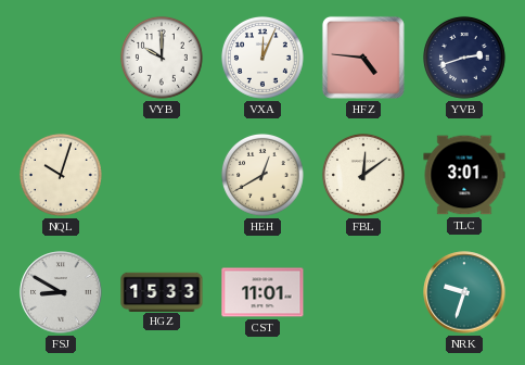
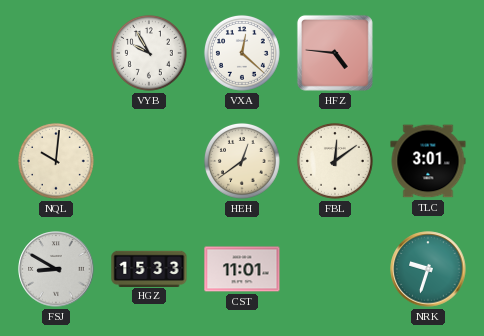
VYB: 10:00 -> 9:55 (149, 53)
VXA: 12:04 -> 12:22 (242, 53)
YVB: 2:42 -> none (464, 58)
NQL: 10:03 -> 10:01 (56, 161)
HEH: 12:40 -> 12:39 (242, 161)
